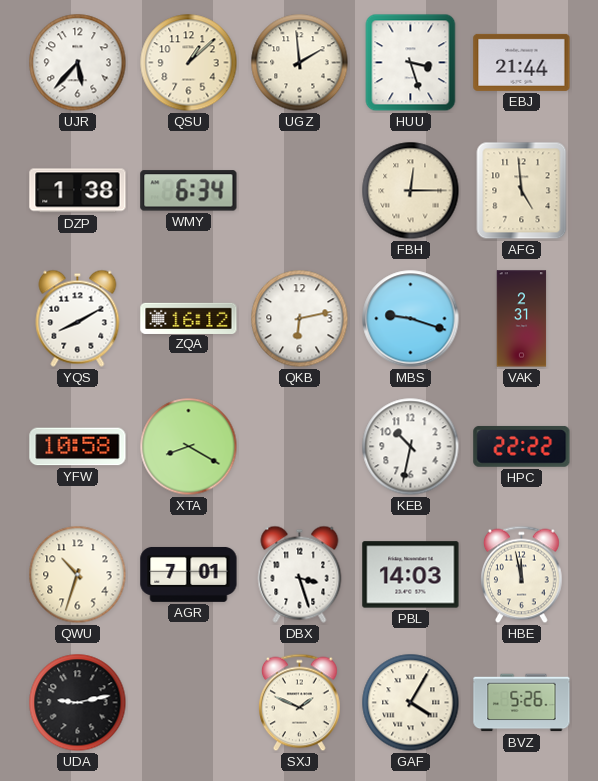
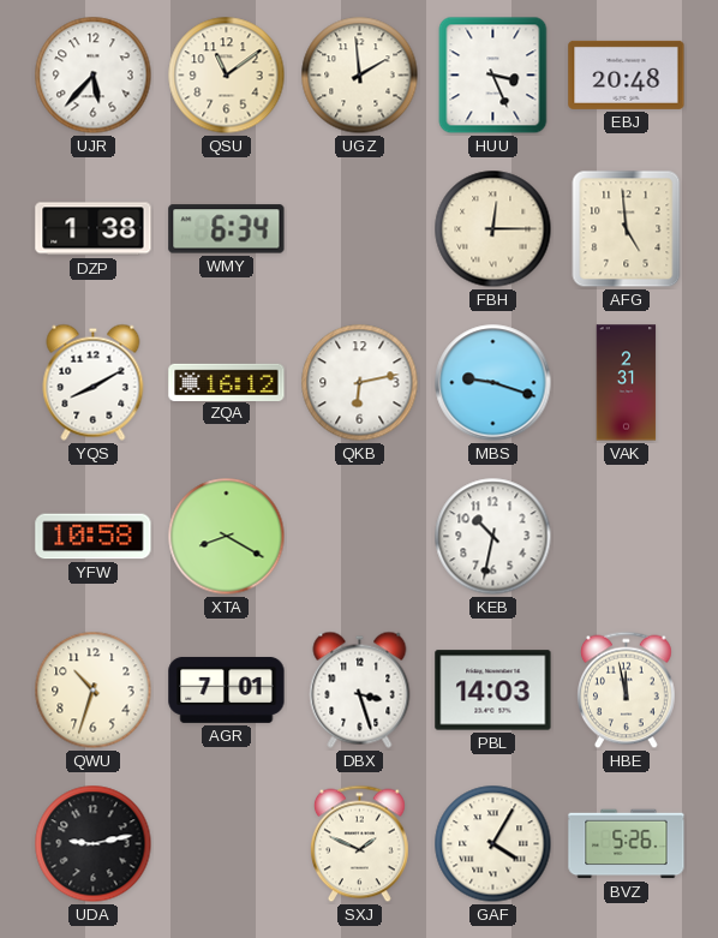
QSU: 1:08 -> 11:09 (227, 76)
HUU: 3:27 -> 3:26 (493, 76)
EBJ: 21:44 -> 20:48 (627, 74)
HPC: 22:22 -> none (522, 447)
